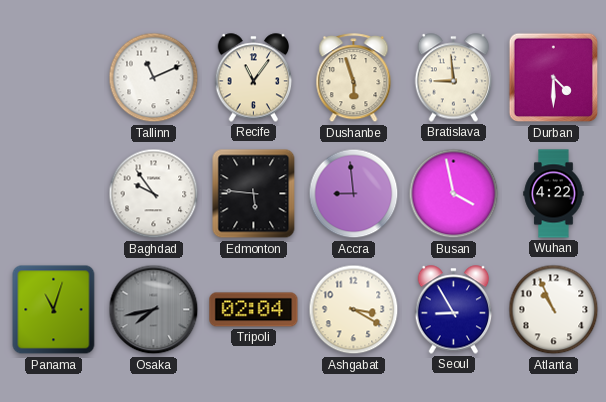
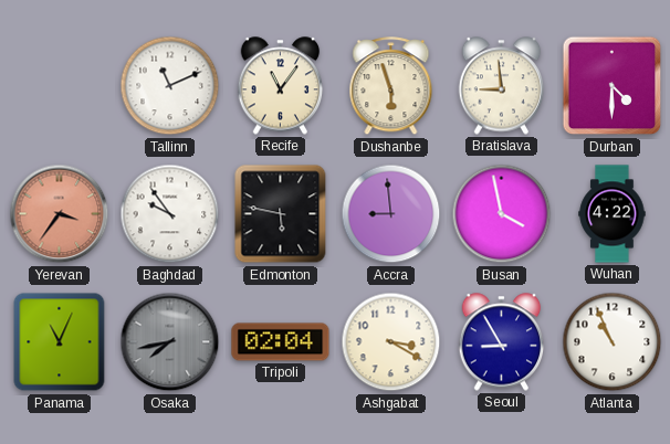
Yerevan: none -> 3:36 (60, 214)
Edmonton: 5:46 -> 5:47 (281, 214)
Panama: 11:03 -> 11:04 (60, 342)
